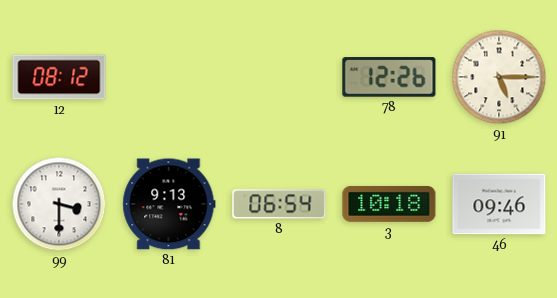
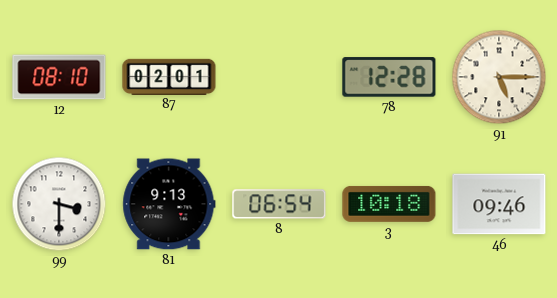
12: 08:12 -> 08:10 (59, 77)
87: none -> 02:01 (169, 76)
78: 12:26 -> 12:28 (389, 77)
